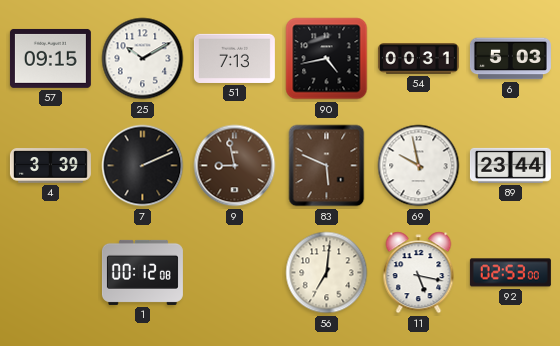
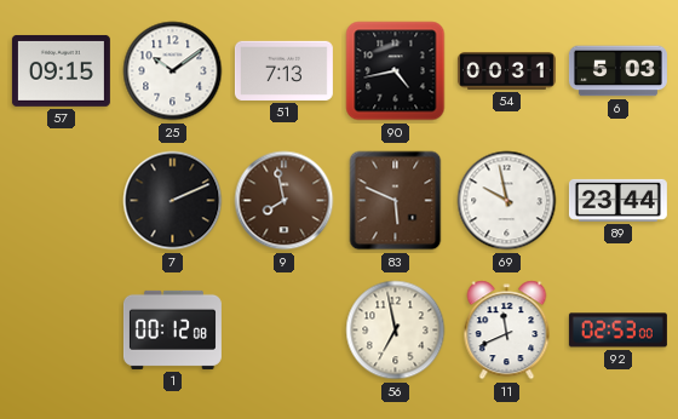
25: 10:10 -> 10:09 (173, 71)
4: 3:39 -> none (50, 166)
9: 8:58 -> 7:58 (285, 201)
56: 7:01 -> 6:58 (396, 331)
11: 5:17 -> 11:41 (507, 331)
